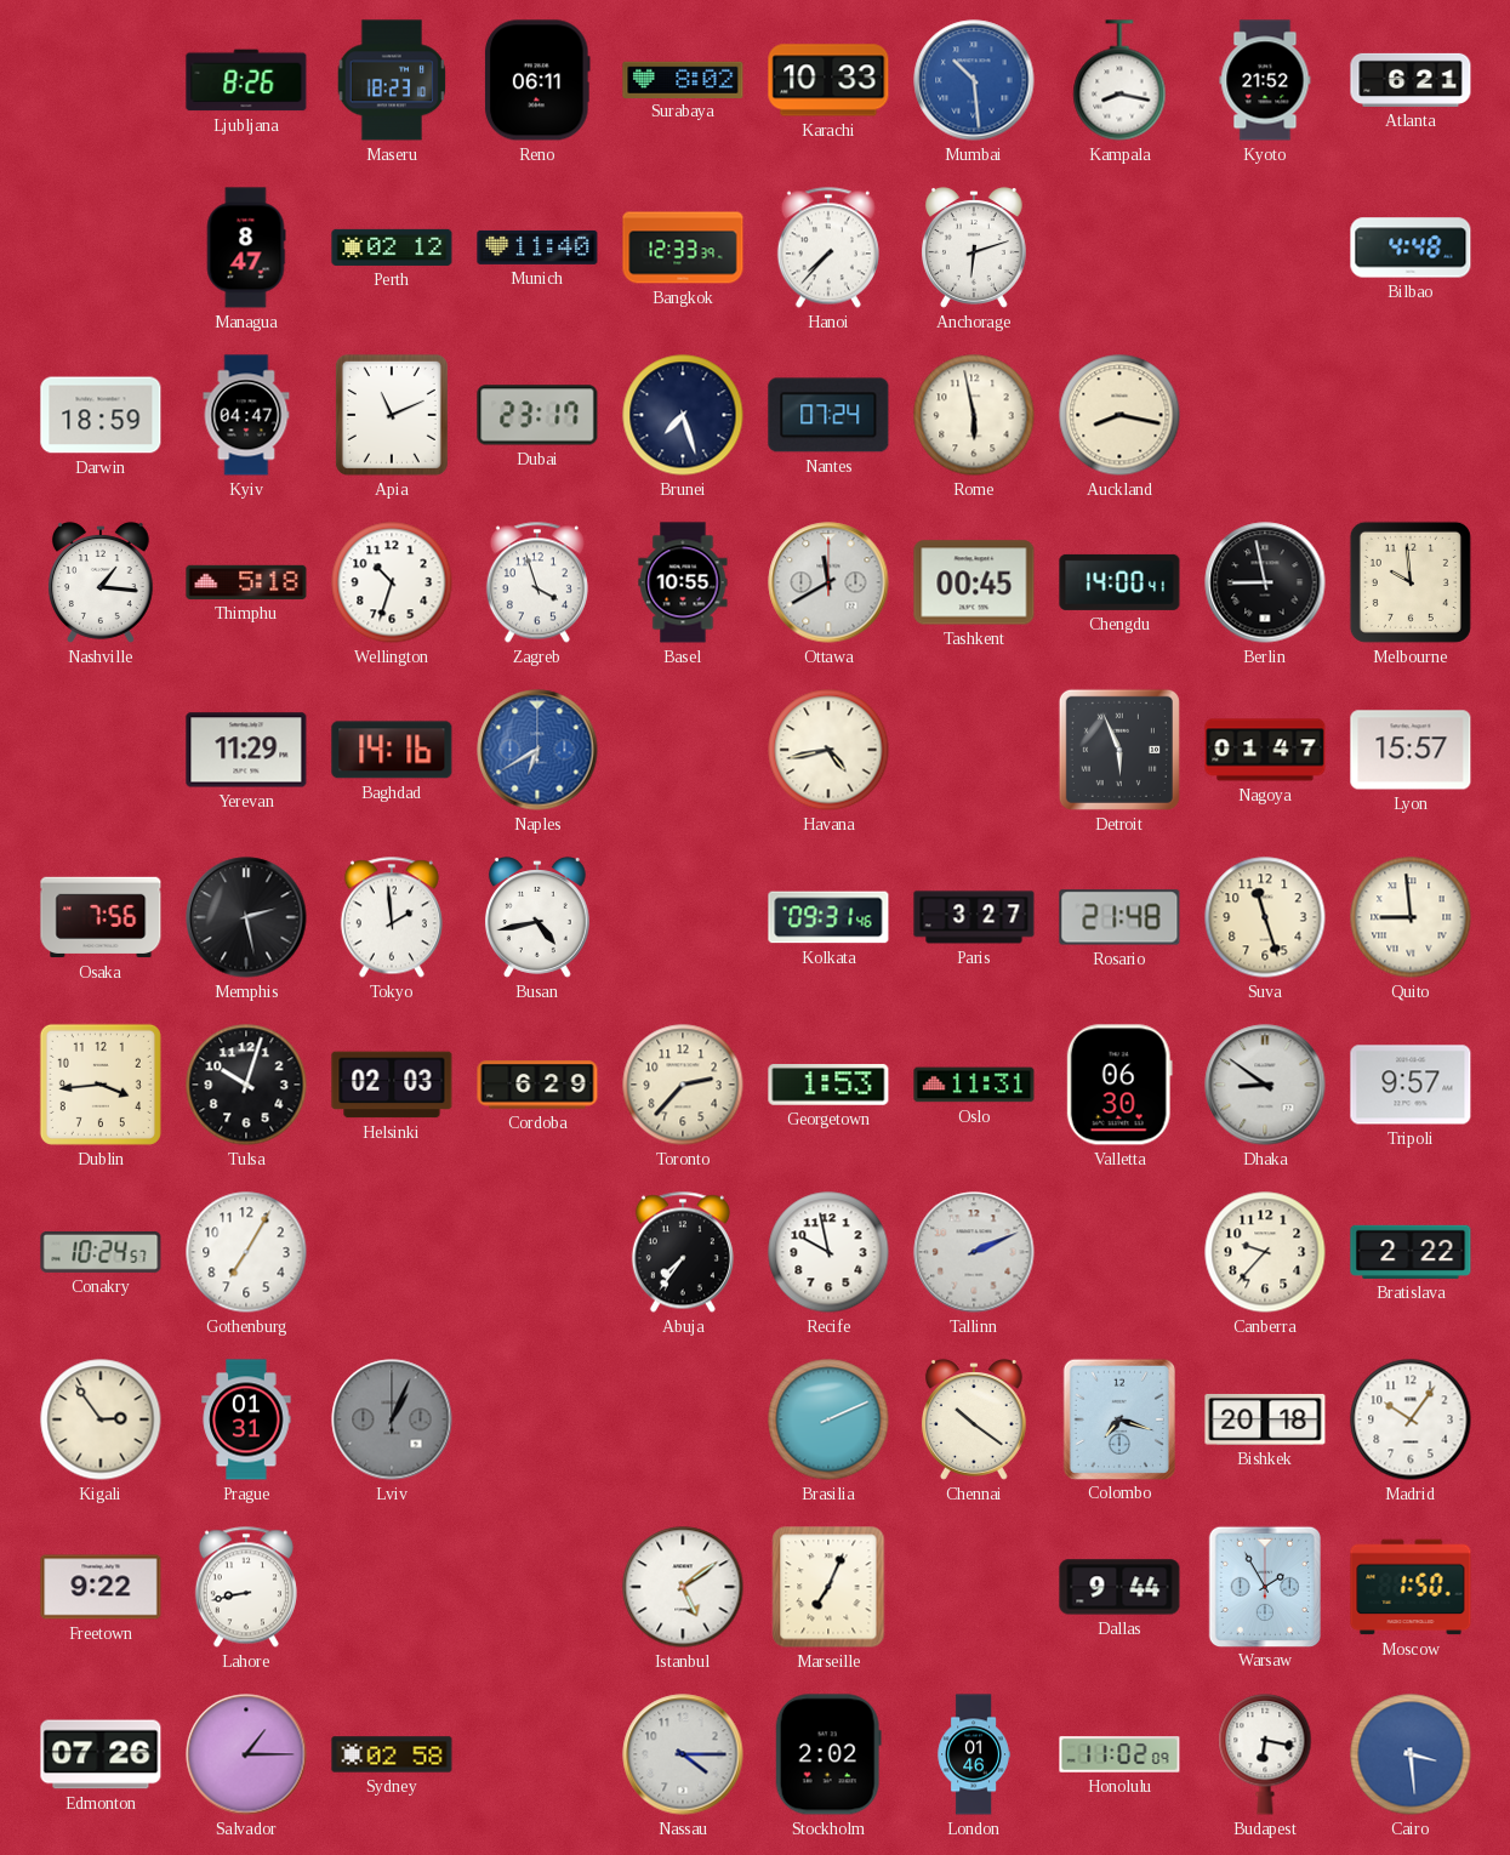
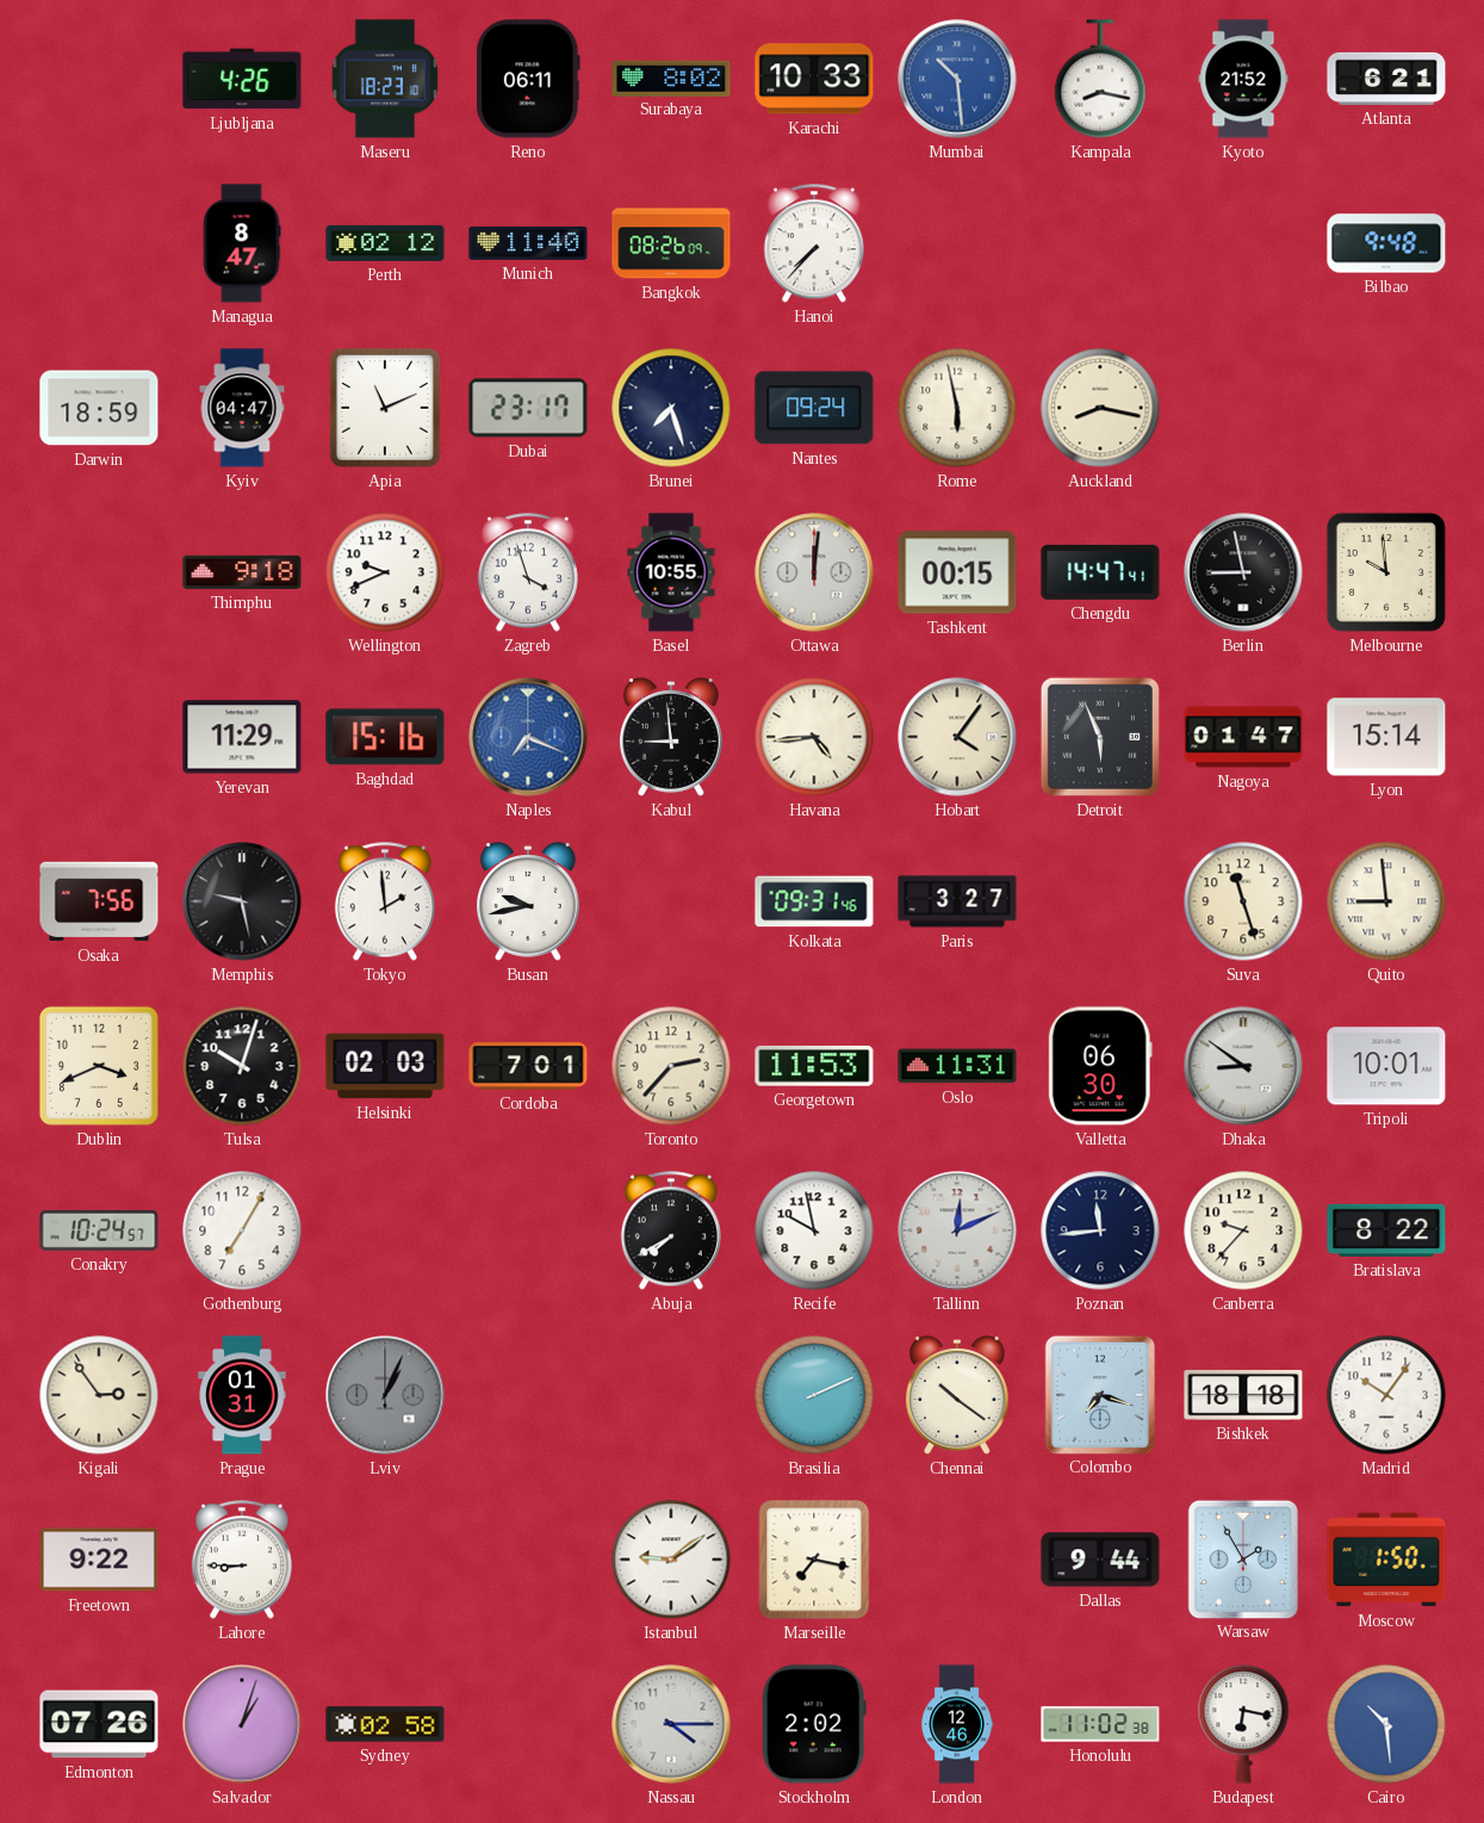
Ljubljana: 8:26 -> 4:26 (242, 79)
Bangkok: 12:33 -> 08:26 (671, 243)
Anchorage: 6:12 -> none (974, 247)
Bilbao: 4:48 -> 9:48 (1386, 243)
Nantes: 07:24 -> 09:24 (814, 408)
Nashville: 1:16 -> none (101, 582)
Thimphu: 5:18 -> 9:18 (242, 572)
Wellington: 10:33 -> 9:41 (385, 572)
Ottawa: 11:40 -> 12:01 (814, 572)
Tashkent: 00:45 -> 00:15 (957, 572)
Chengdu: 14:00 -> 14:47 (1100, 572)
Baghdad: 14:16 -> 15:16 (385, 737)
Naples: 6:40 -> 7:19 (528, 737)
Kabul: none -> 8:59 (671, 737)
Havana: 4:43 -> 4:44 (814, 737)
Hobart: none -> 4:06 (957, 737)
Lyon: 15:57 -> 15:14 (1386, 737)
Memphis: 2:28 -> 9:28 (242, 901)
Busan: 4:43 -> 9:43 (528, 901)
Rosario: 21:48 -> none (1119, 917)
Dublin: 3:44 -> 3:41 (99, 1066)
Cordoba: 6:29 -> 7:01 (528, 1066)
Georgetown: 1:53 -> 11:53 (814, 1067)
Tripoli: 9:57 -> 10:01 (1386, 1066)
Abuja: 7:36 -> 7:40 (671, 1230)
Tallinn: 2:11 -> 12:11 (957, 1230)
Poznan: none -> 11:44 (1100, 1230)
Bratislava: 2:22 -> 8:22 (1386, 1230)
Bishkek: 20:18 -> 18:18 (1243, 1395)
Lahore: 8:43 -> 8:45 (242, 1560)
Istanbul: 5:09 -> 9:09 (671, 1560)
Marseille: 7:04 -> 7:17 (814, 1560)
Salvador: 1:15 -> 1:03 (242, 1724)
London: 01:46 -> 12:46 (957, 1724)
Honolulu: 11:02:09 -> 11:02:38 (1100, 1724)
Cairo: 3:29 -> 10:29 (1386, 1724)
